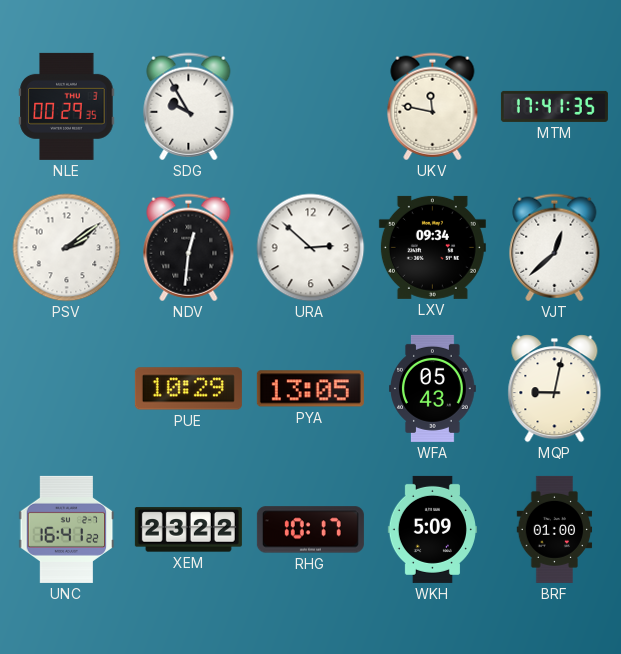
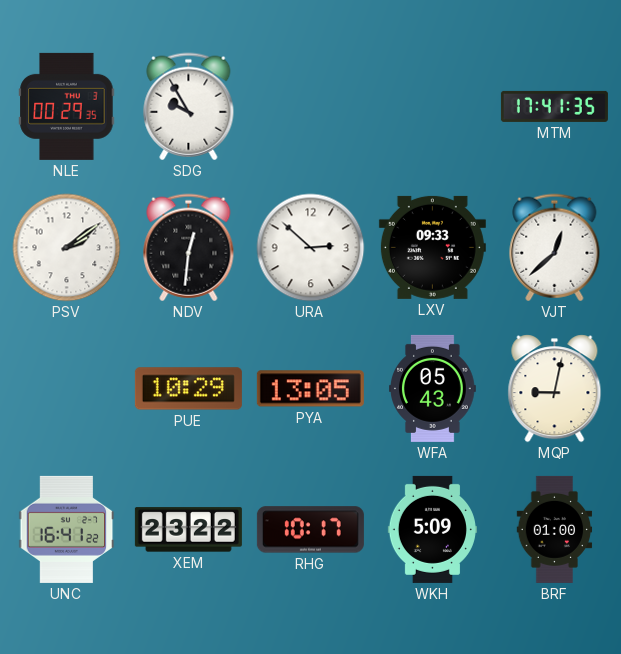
UKV: 11:47 -> none (433, 107)
LXV: 09:34 -> 09:33 (432, 247)
